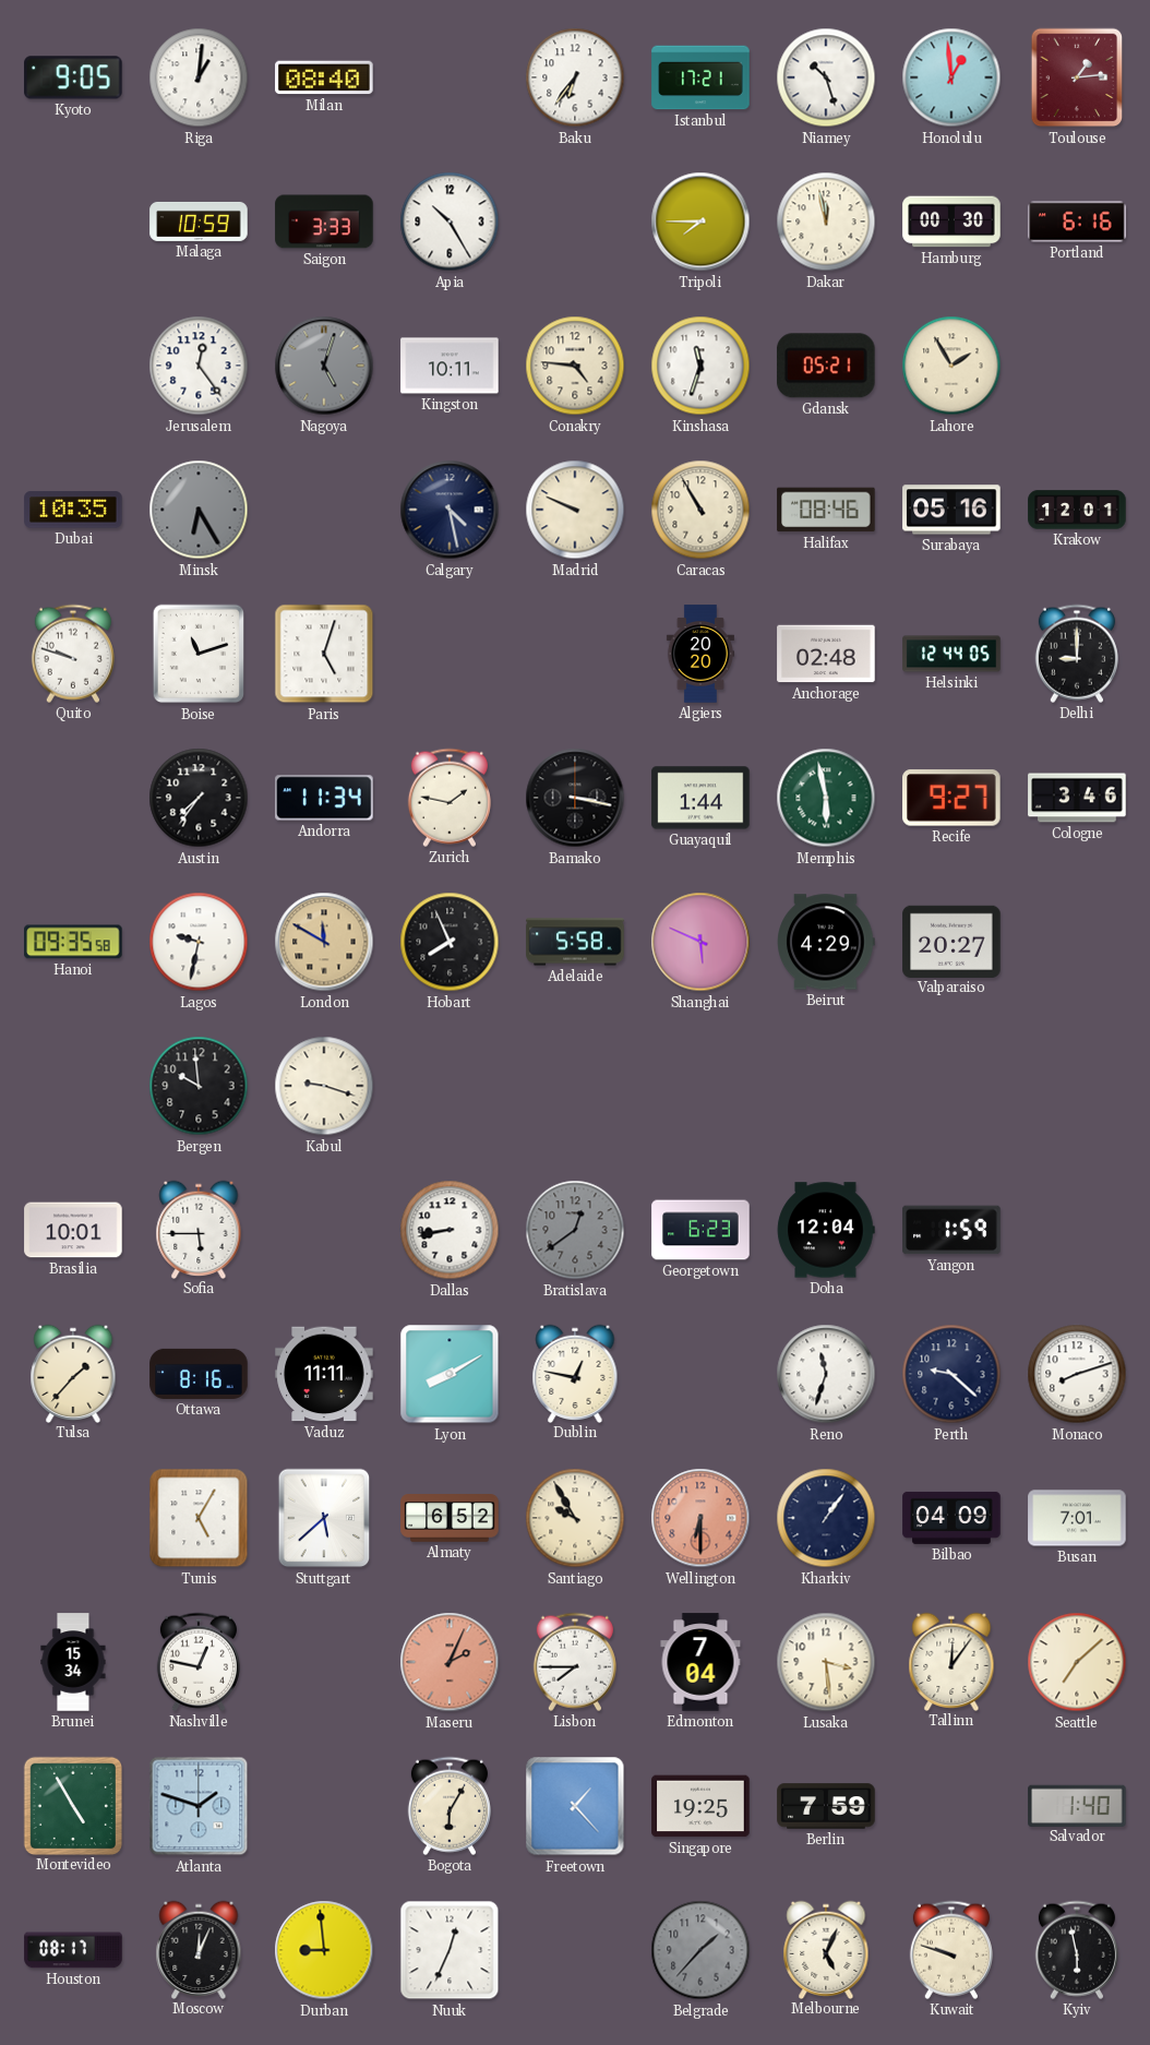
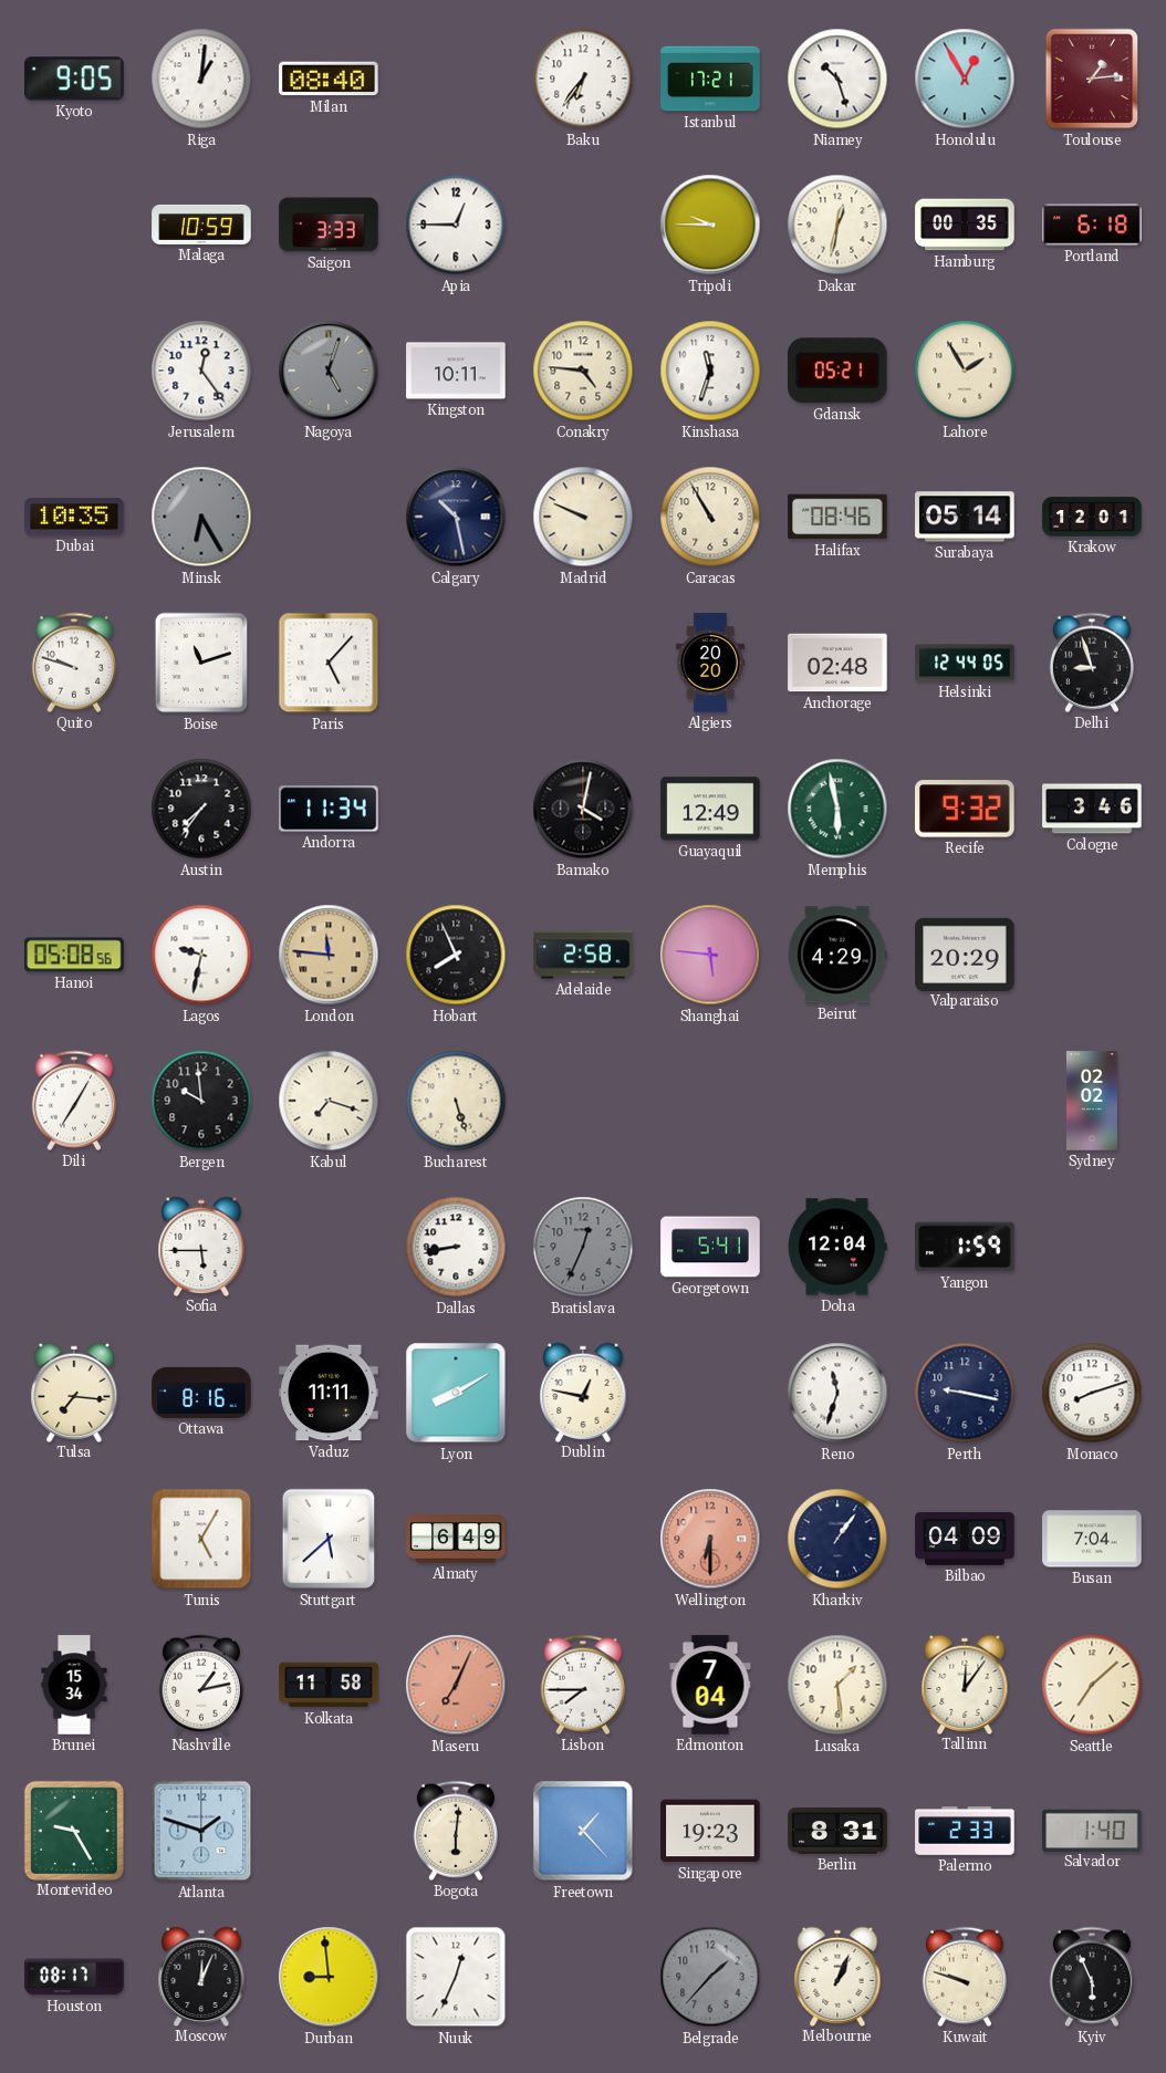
Honolulu: 12:59 -> 12:55 (965, 79)
Apia: 10:25 -> 12:45 (456, 225)
Tripoli: 7:45 -> 9:45 (710, 225)
Dakar: 11:58 -> 12:32 (837, 225)
Hamburg: 00:30 -> 00:35 (965, 225)
Portland: 6:16 -> 6:18 (1092, 225)
Calgary: 4:28 -> 10:28 (456, 517)
Surabaya: 05:16 -> 05:14 (965, 517)
Paris: 5:03 -> 5:07 (329, 663)
Delhi: 9:00 -> 8:57 (1092, 663)
Zurich: 1:47 -> none (450, 798)
Bamako: 3:17 -> 4:02 (583, 809)
Guayaquil: 1:44 -> 12:49 (710, 809)
Recife: 9:27 -> 9:32 (965, 809)
Hanoi: 09:35 -> 05:08 (74, 955)
London: 11:50 -> 11:46 (329, 955)
Adelaide: 5:58 -> 2:58 (583, 955)
Shanghai: 5:49 -> 5:46 (710, 955)
Valparaiso: 20:27 -> 20:29 (965, 954)
Dili: none -> 7:05 (74, 1101)
Kabul: 9:18 -> 7:18 (329, 1101)
Bucharest: none -> 5:27 (456, 1101)
Sydney: none -> 02:02 (1092, 1101)
Brasilia: 10:01 -> none (73, 1230)
Bratislava: 12:39 -> 12:34 (583, 1247)
Georgetown: 6:23 -> 5:41 (710, 1247)
Tulsa: 1:37 -> 7:16 (74, 1392)
Perth: 9:22 -> 9:17 (965, 1393)
Almaty: 6:52 -> 6:49 (456, 1539)
Santiago: 9:55 -> none (575, 1518)
Busan: 7:01 -> 7:04 (1092, 1539)
Nashville: 12:47 -> 1:13 (201, 1685)
Kolkata: none -> 11:58 (329, 1685)
Maseru: 2:04 -> 7:04 (456, 1685)
Lusaka: 3:29 -> 1:29 (837, 1685)
Montevideo: 4:55 -> 9:25 (73, 1830)
Bogota: 6:05 -> 6:01 (456, 1831)
Singapore: 19:25 -> 19:23 (710, 1831)
Berlin: 7:59 -> 8:31 (837, 1831)
Palermo: none -> 2:33 (965, 1831)
Melbourne: 5:04 -> 1:04 (837, 1976)
Kyiv: 5:58 -> 5:56 (1092, 1977)
